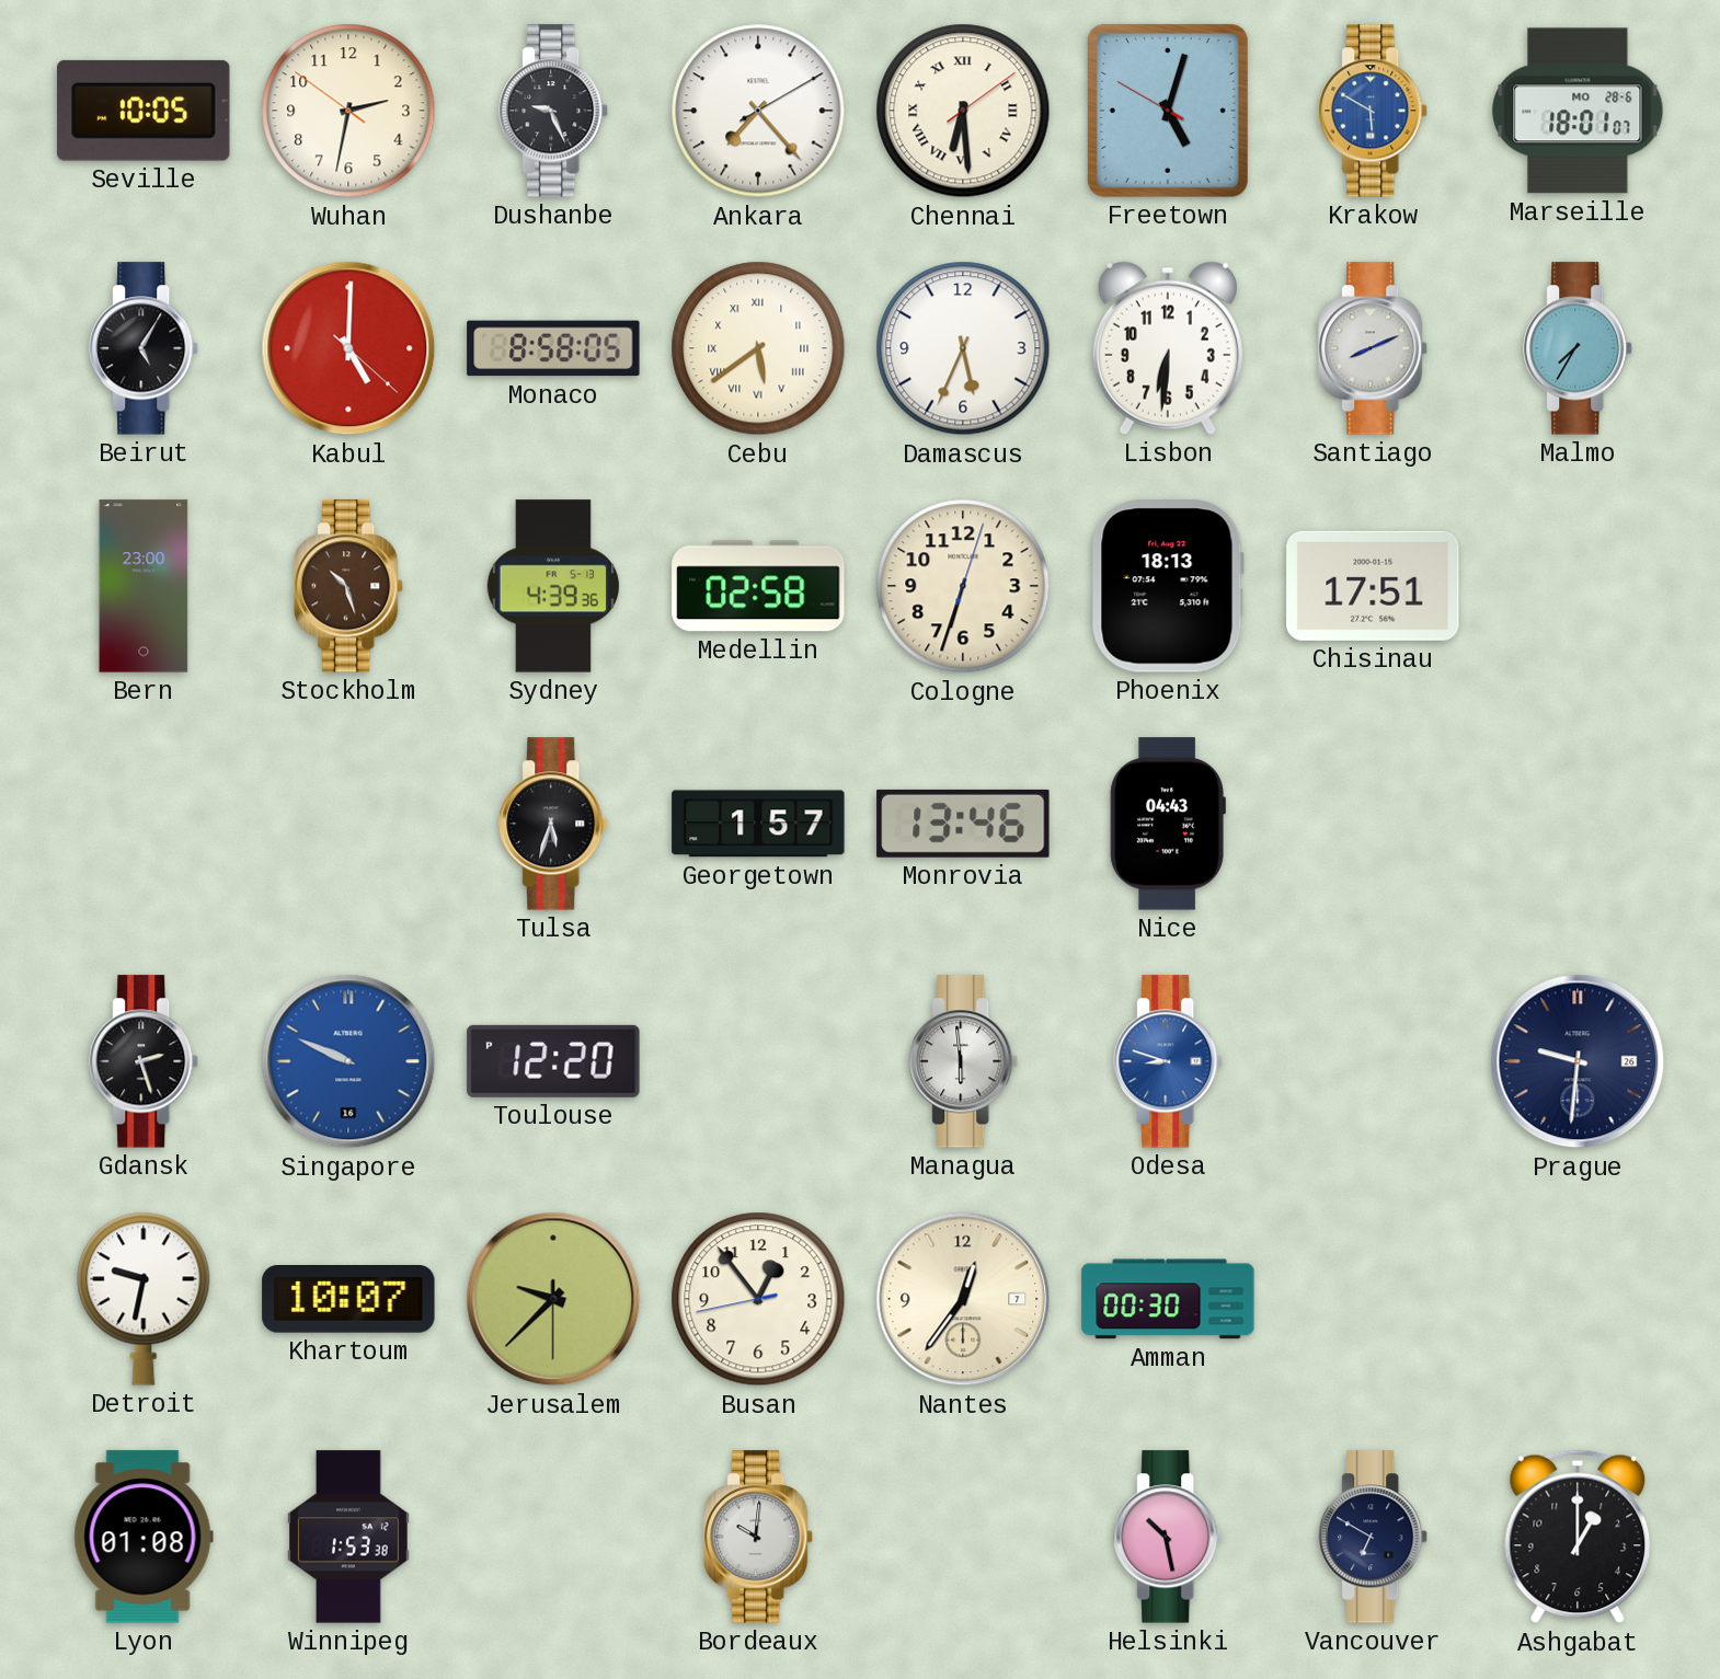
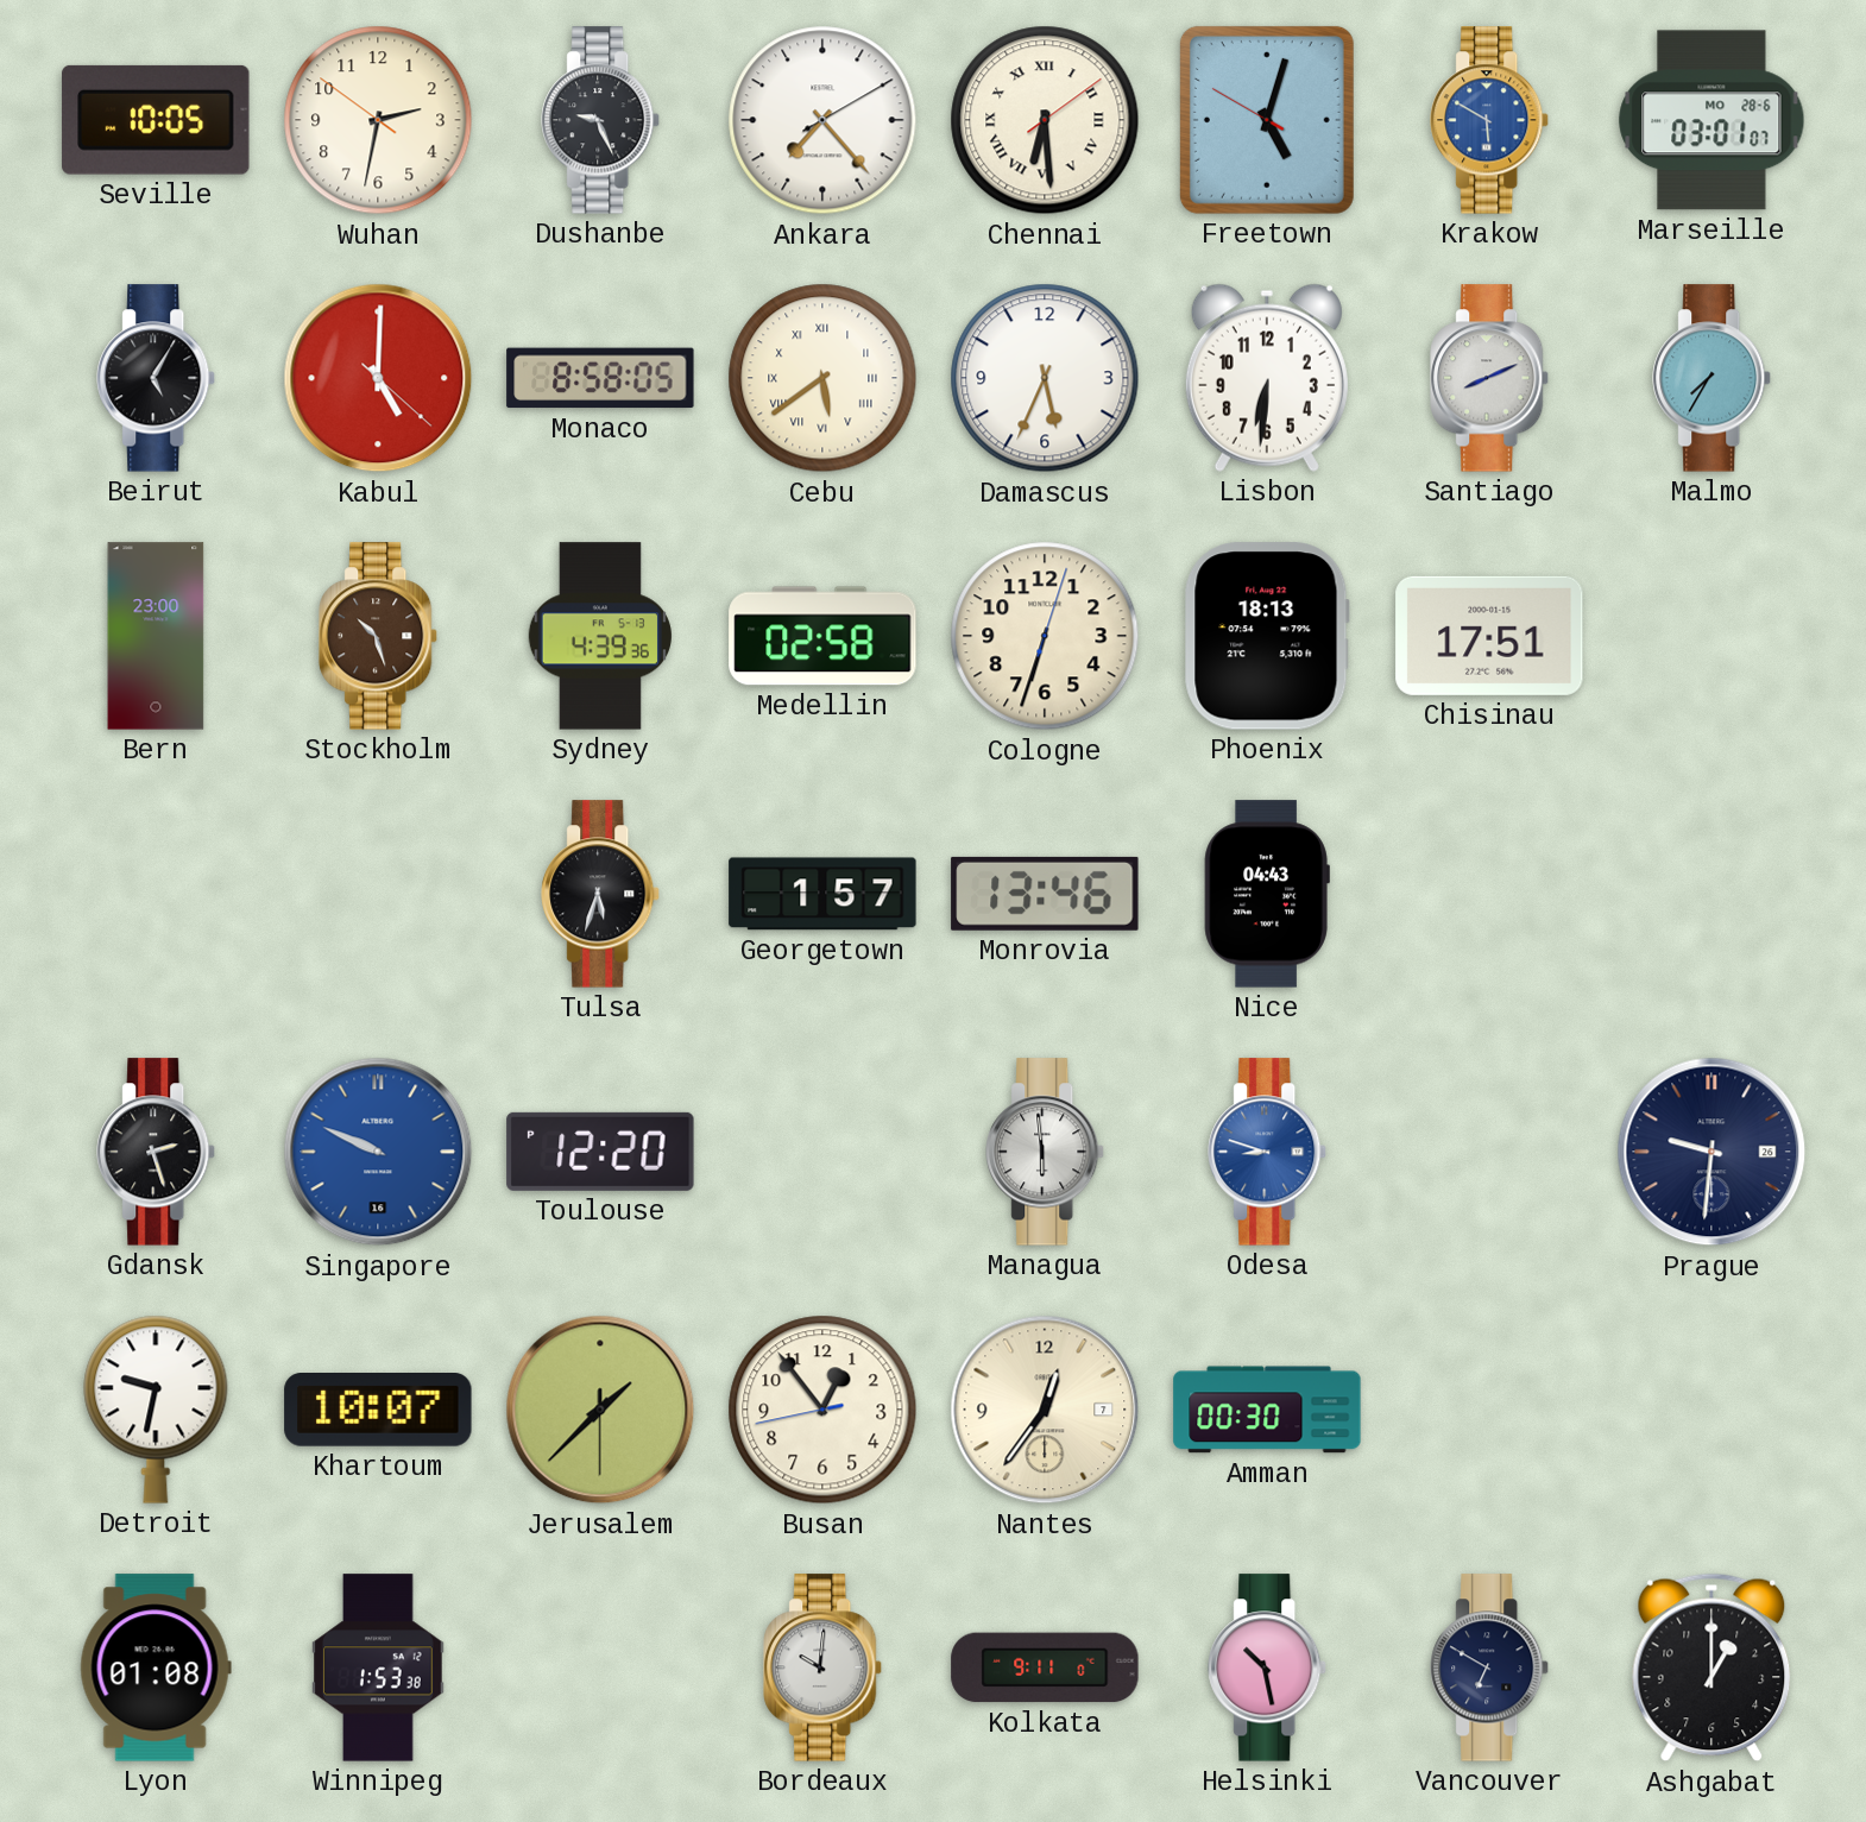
Marseille: 18:01 -> 03:01 (1711, 120)
Jerusalem: 9:37 -> 1:37 (600, 1410)
Kolkata: none -> 9:11 (1045, 1667)
